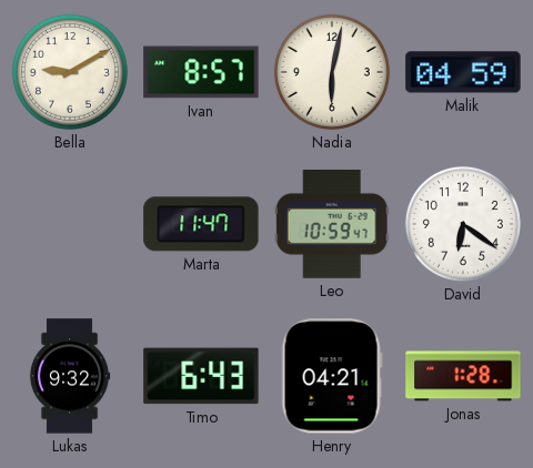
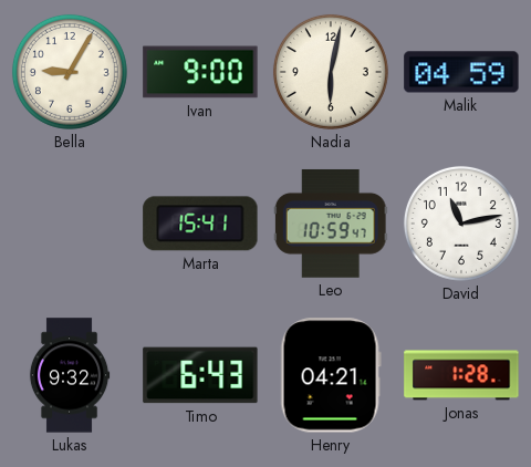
Bella: 9:10 -> 9:05 (70, 72)
Ivan: 8:57 -> 9:00 (200, 72)
Marta: 11:47 -> 15:41 (200, 224)
David: 6:21 -> 11:13 (461, 224)
